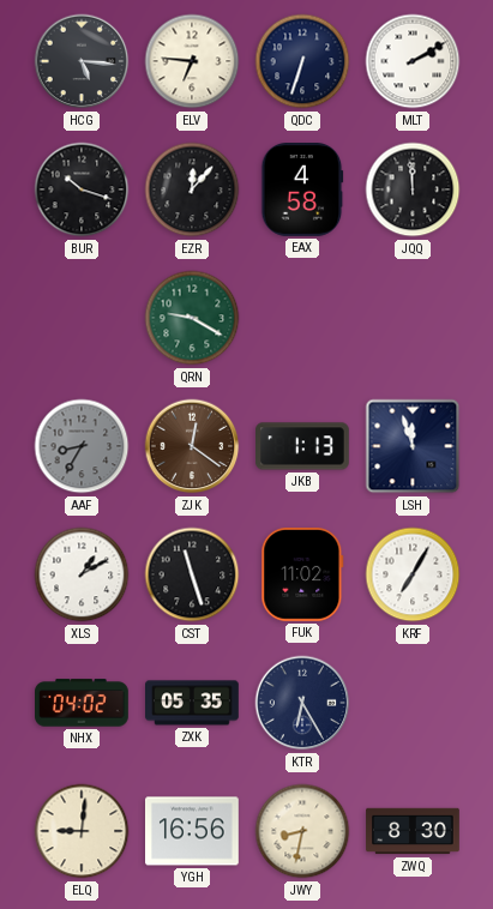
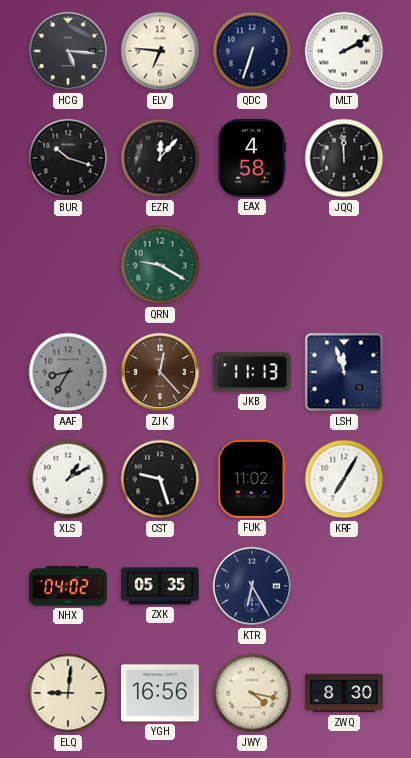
ZJK: 12:21 -> 12:23 (160, 372)
JKB: 1:13 -> 11:13 (253, 372)
CST: 11:27 -> 9:27 (160, 479)
JWY: 8:32 -> 4:17 (252, 693)
